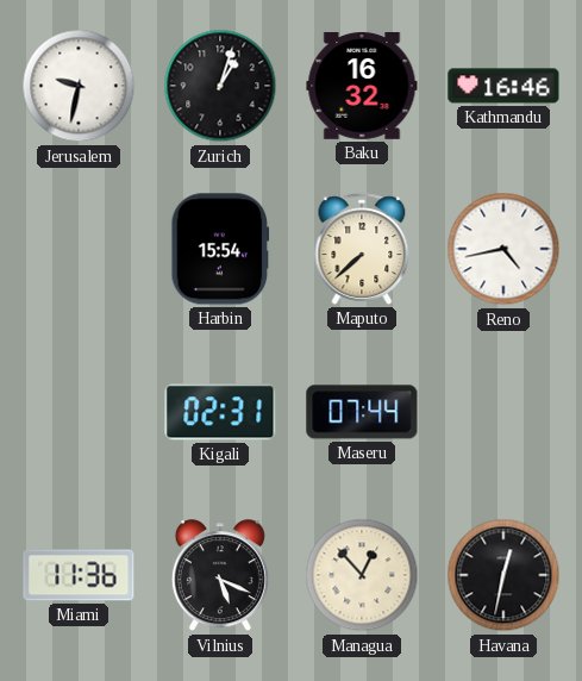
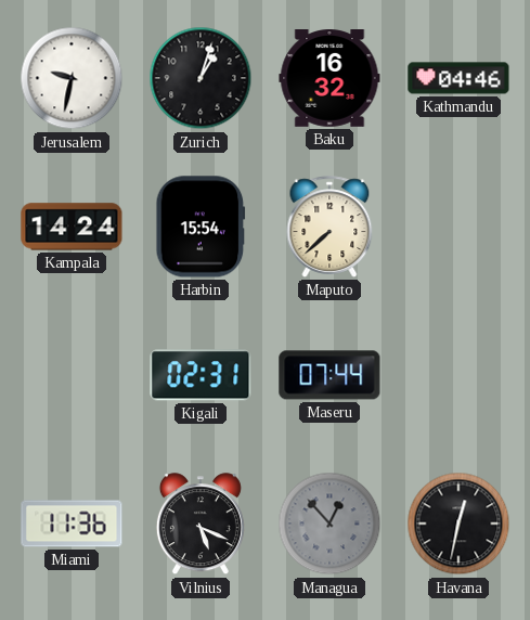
Kathmandu: 16:46 -> 04:46 (458, 78)
Kampala: none -> 14:24 (72, 227)
Reno: 4:43 -> none (503, 249)
Managua dial: cream -> grey (329, 524)
